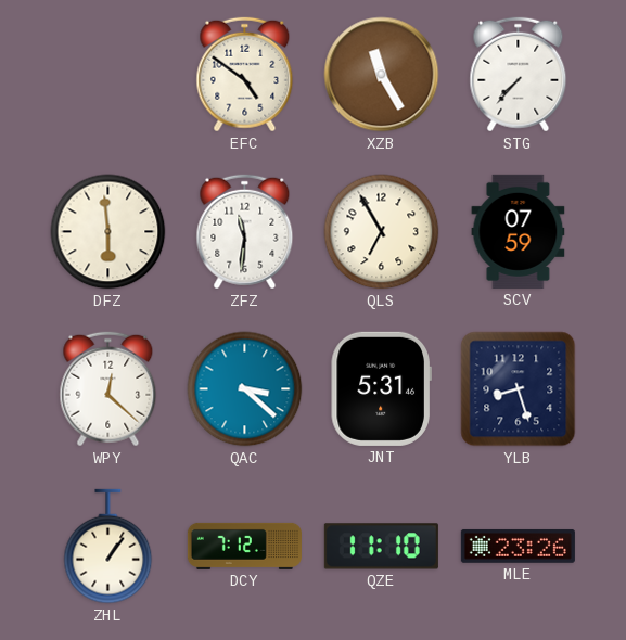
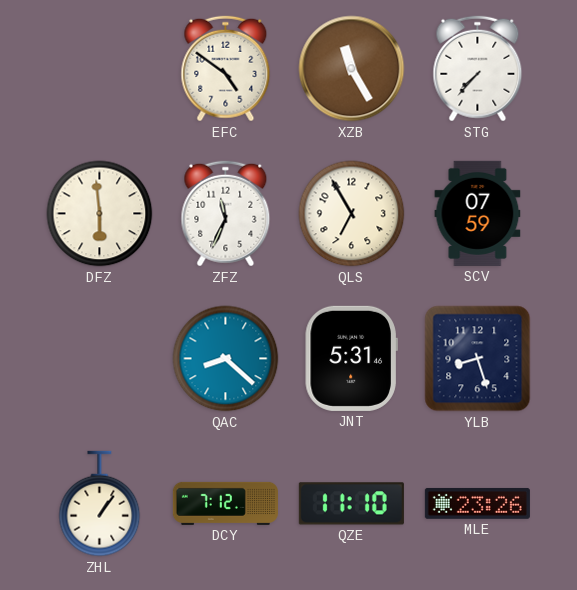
ZFZ: 11:31 -> 11:34 (226, 214)
WPY: 12:22 -> none (108, 389)
QAC: 3:22 -> 8:22 (226, 359)
